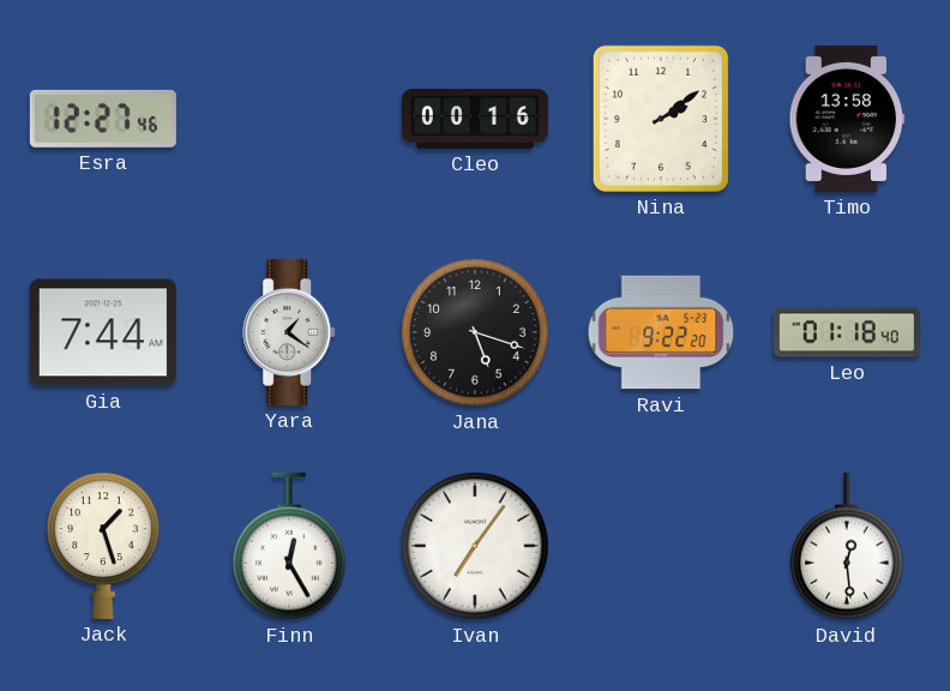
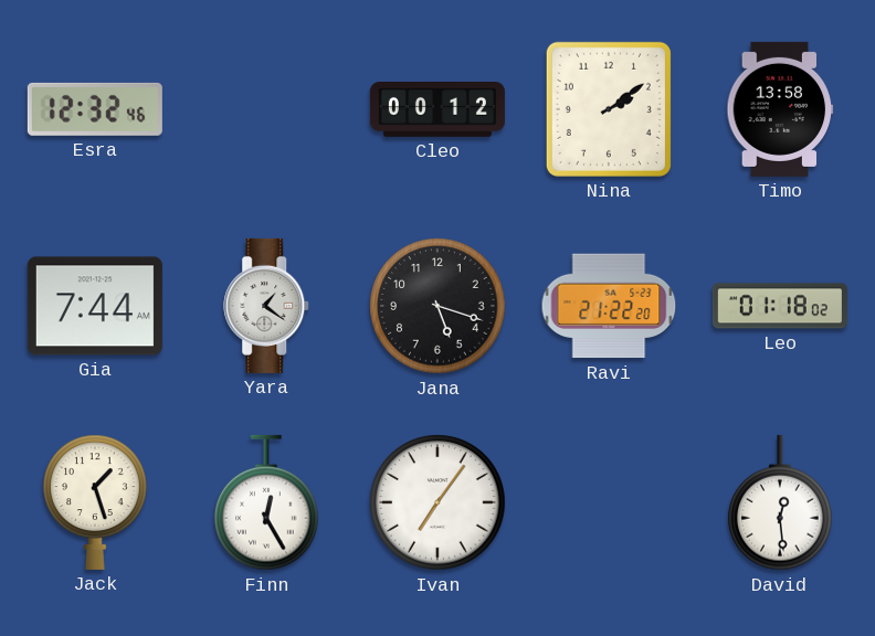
Esra: 12:27 -> 12:32 (95, 109)
Cleo: 00:16 -> 00:12 (438, 110)
Ravi: 9:22 -> 21:22 (609, 306)
Leo: 01:18:40 -> 01:18:02 (780, 306)
